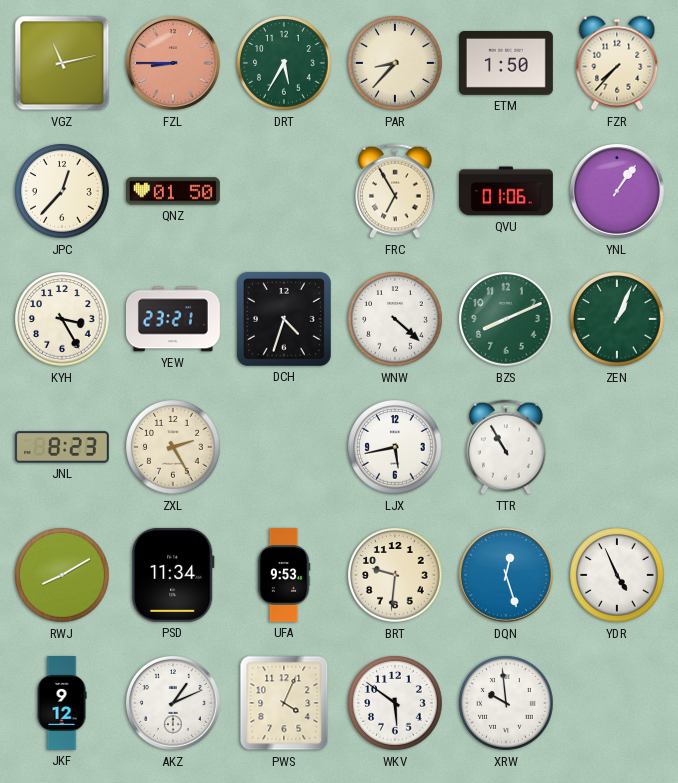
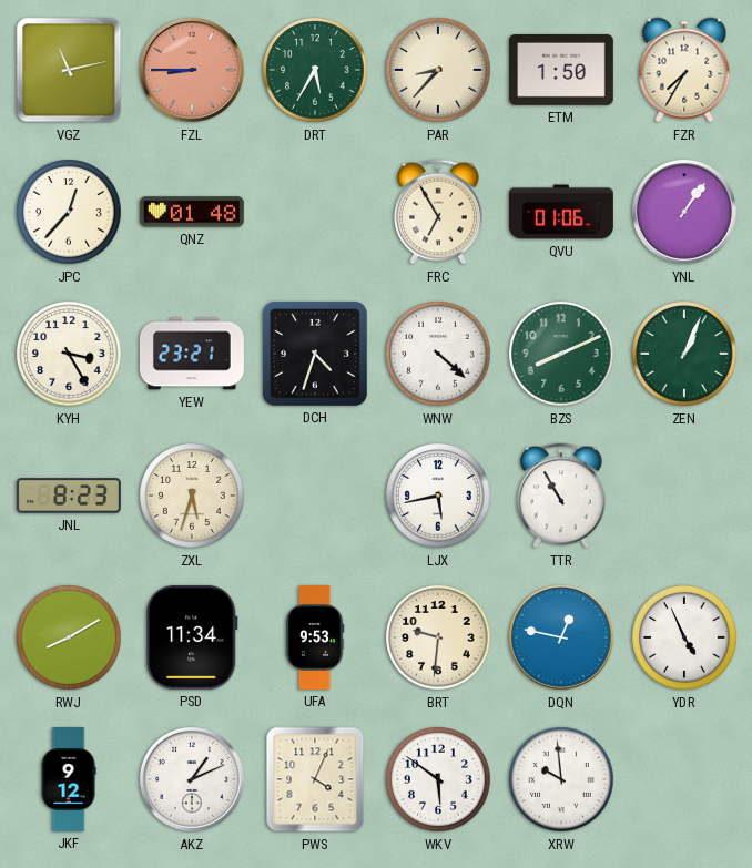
FZR: 7:37 -> 7:35 (684, 70)
QNZ: 01:50 -> 01:48 (192, 212)
ZXL: 2:25 -> 5:33 (192, 496)
DQN: 12:27 -> 12:47 (561, 637)
